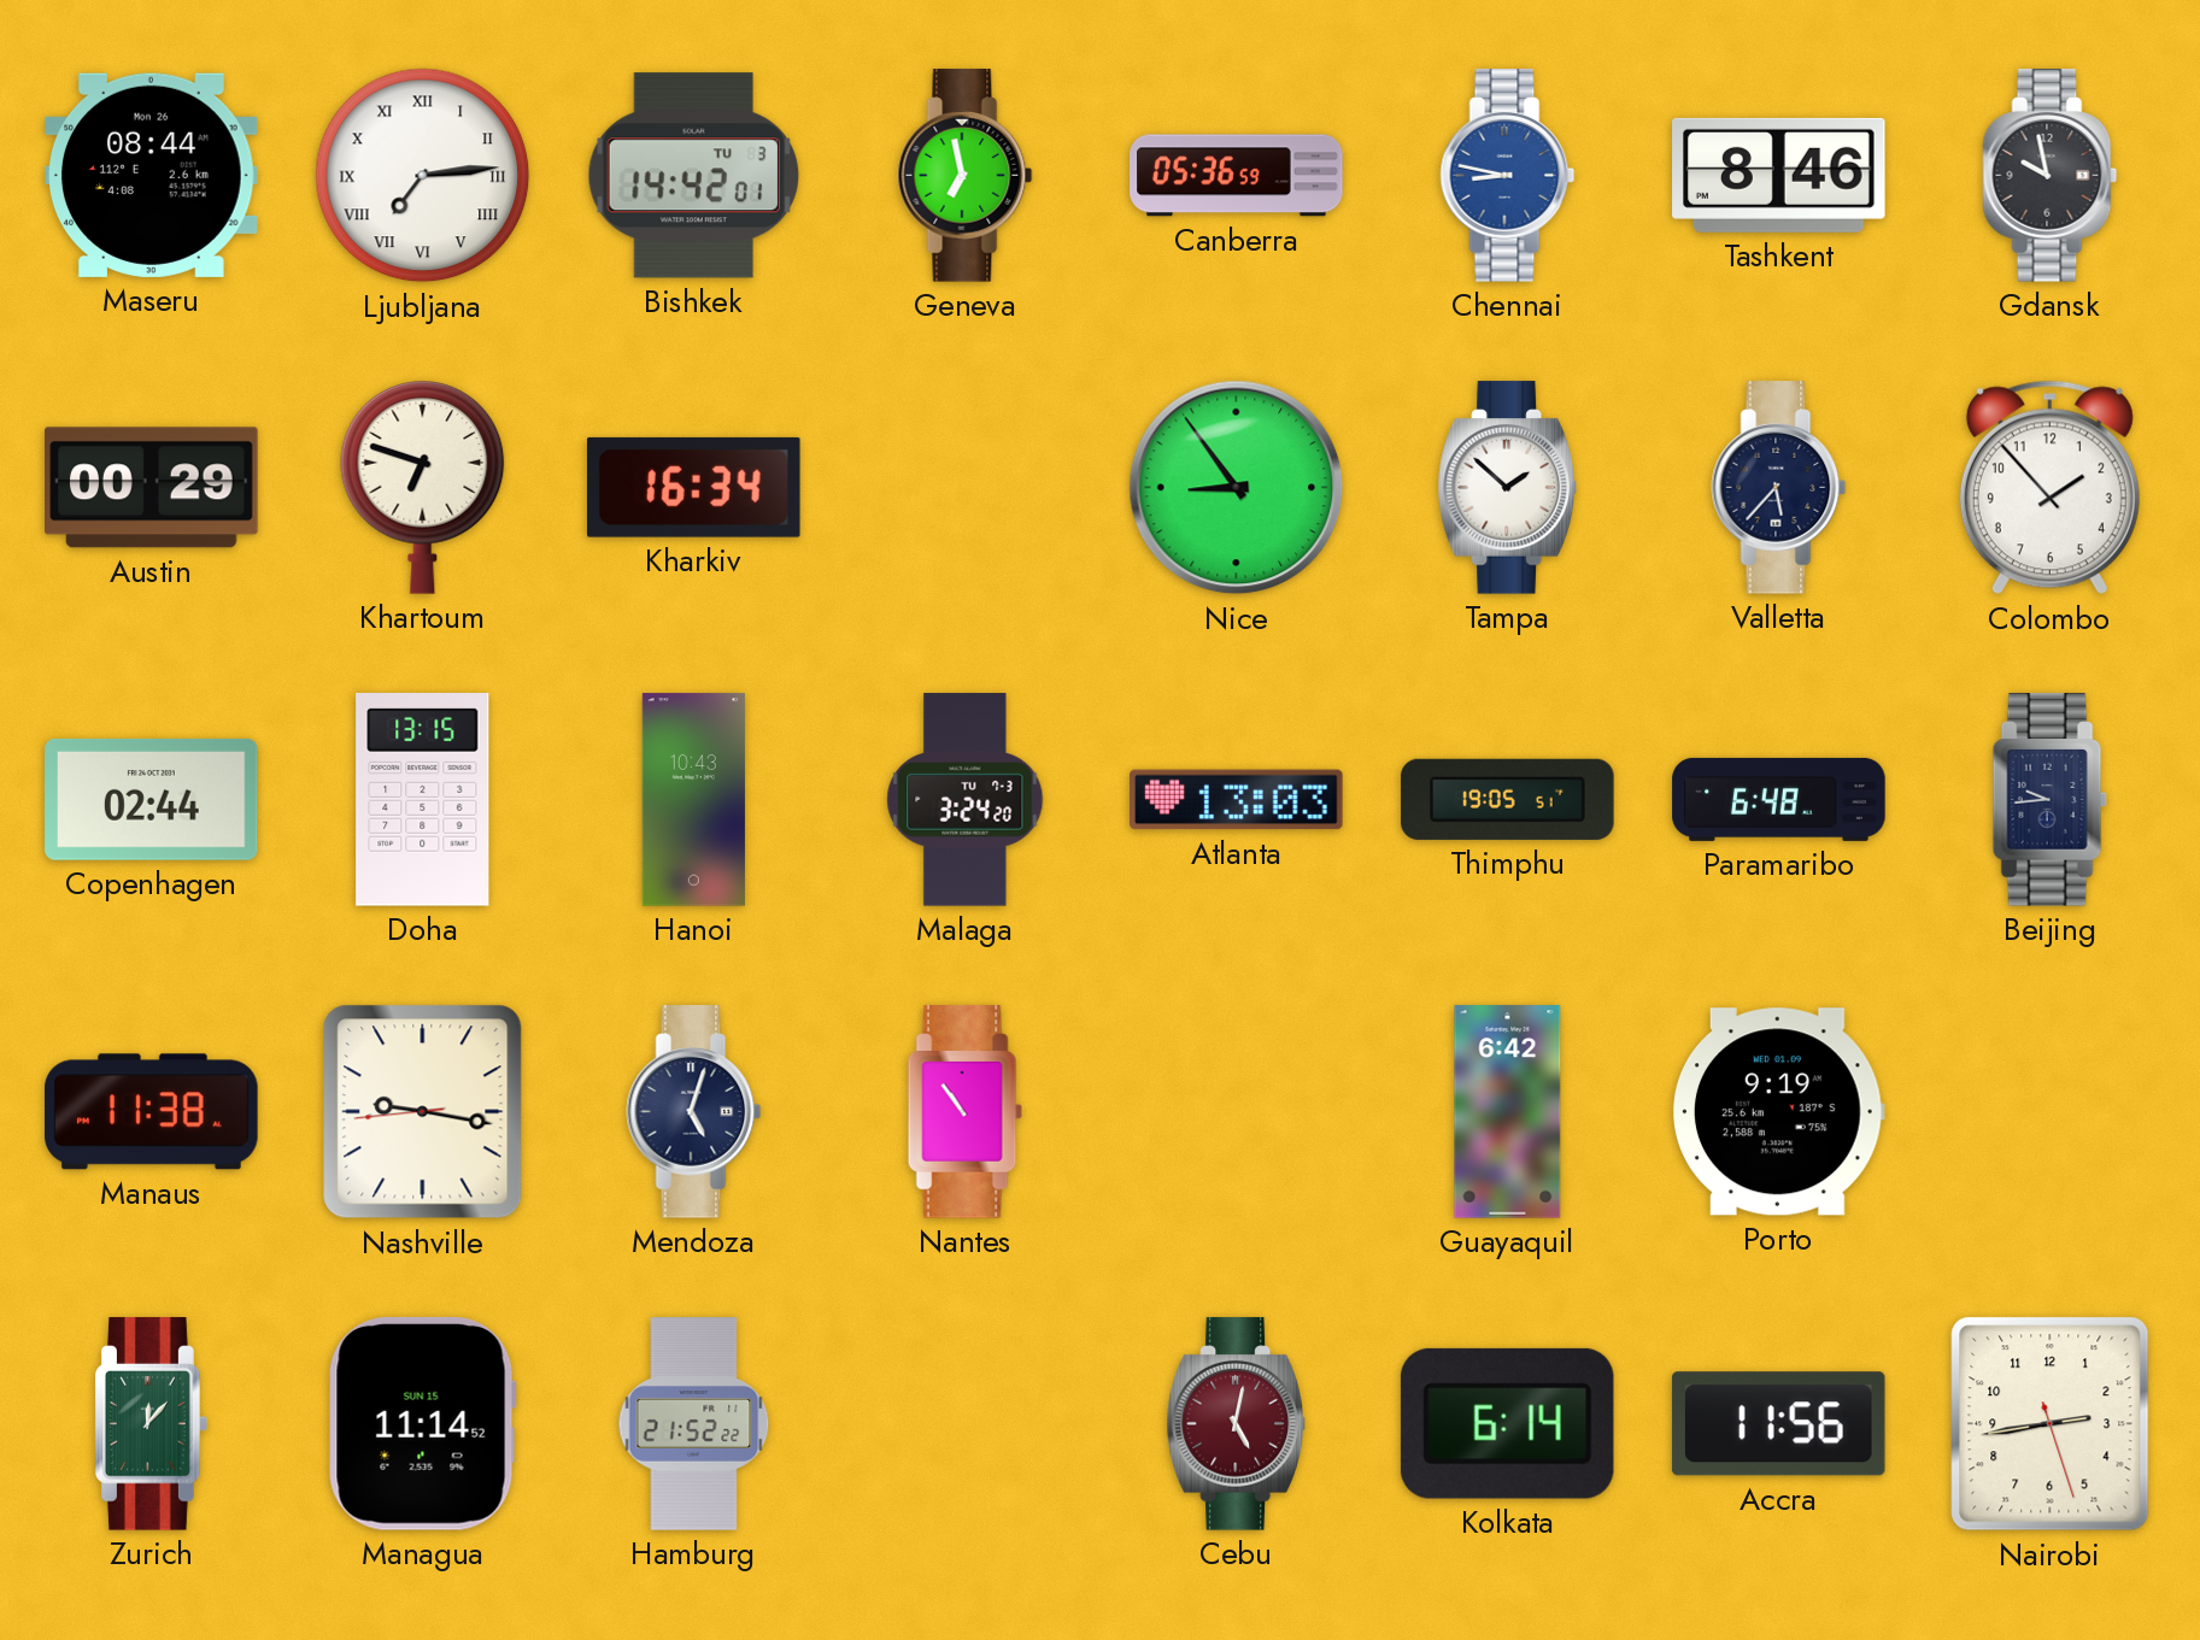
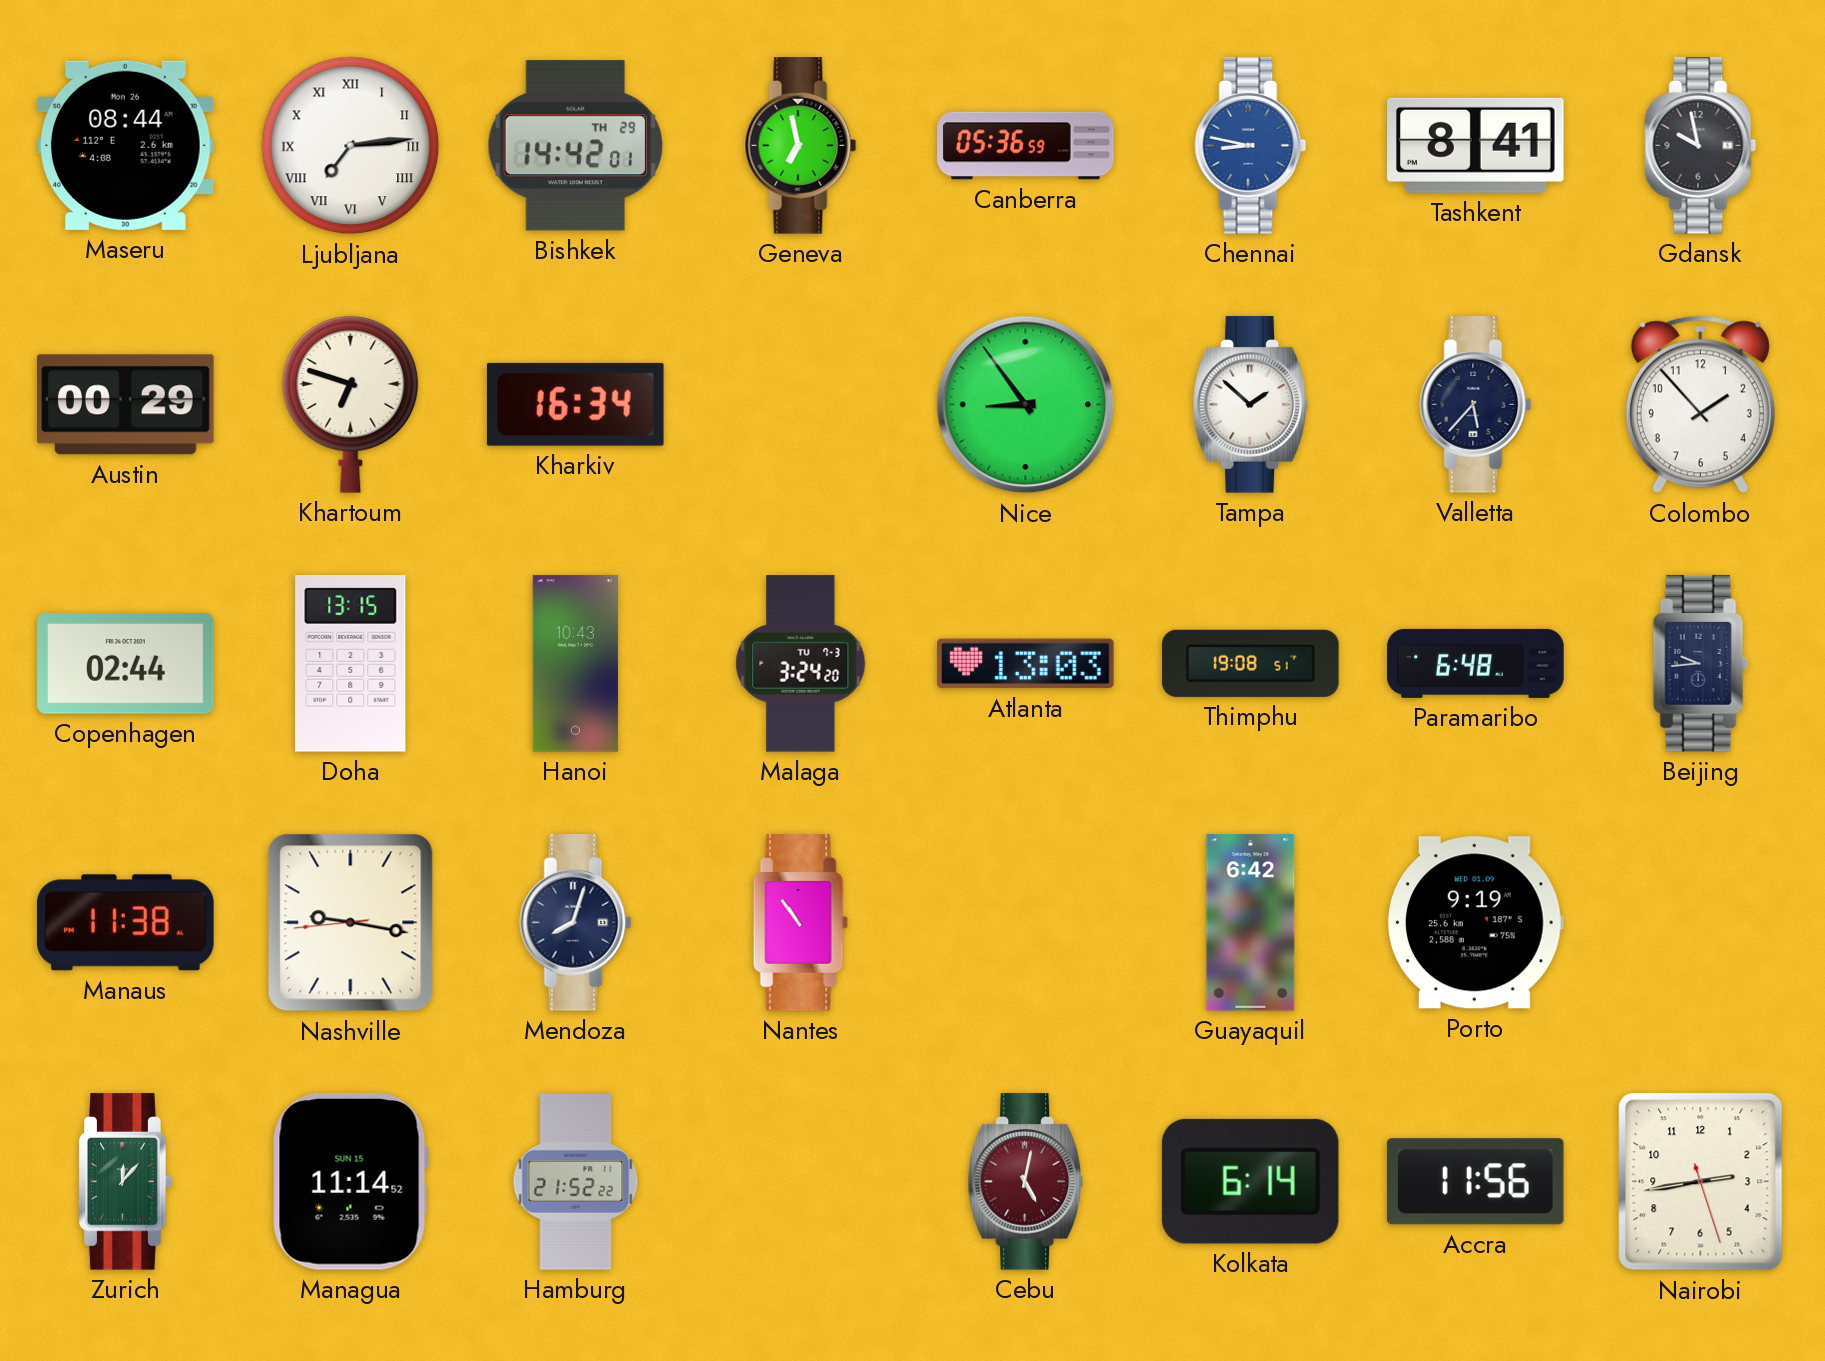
Bishkek date: TU 3 -> TH 29 (575, 146)
Tashkent: 8:46 -> 8:41 (1476, 145)
Thimphu: 19:05 -> 19:08 (1251, 663)
Mendoza: 5:03 -> 8:03 (576, 923)
